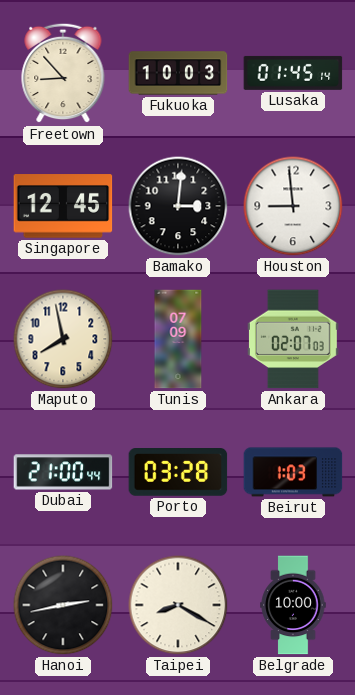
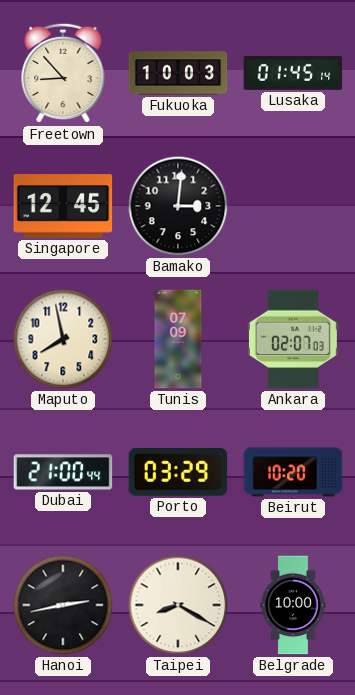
Houston: 8:59 -> none (293, 206)
Porto: 03:28 -> 03:29 (178, 473)
Beirut: 1:03 -> 10:20 (293, 472)
